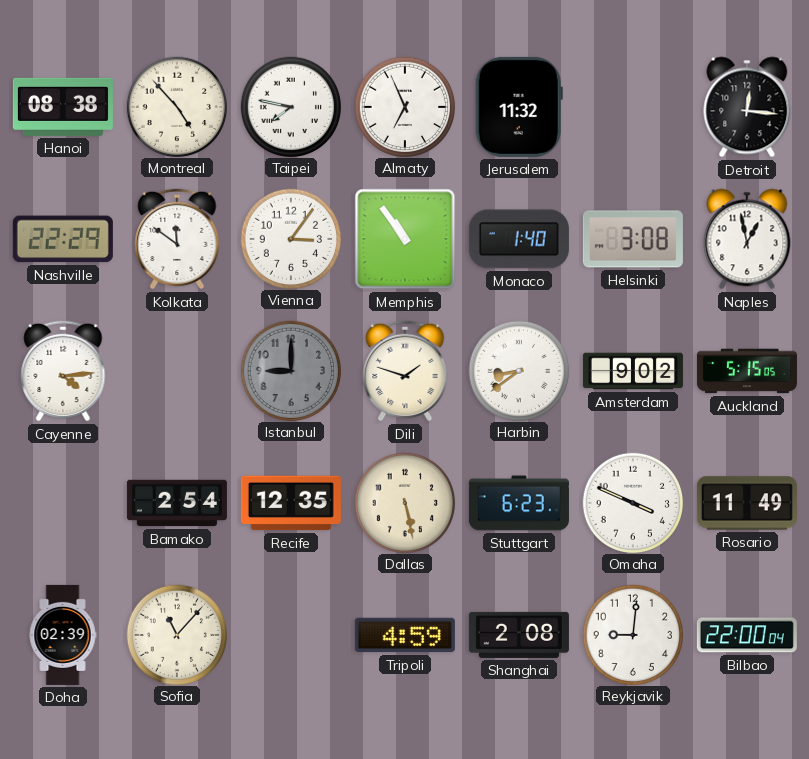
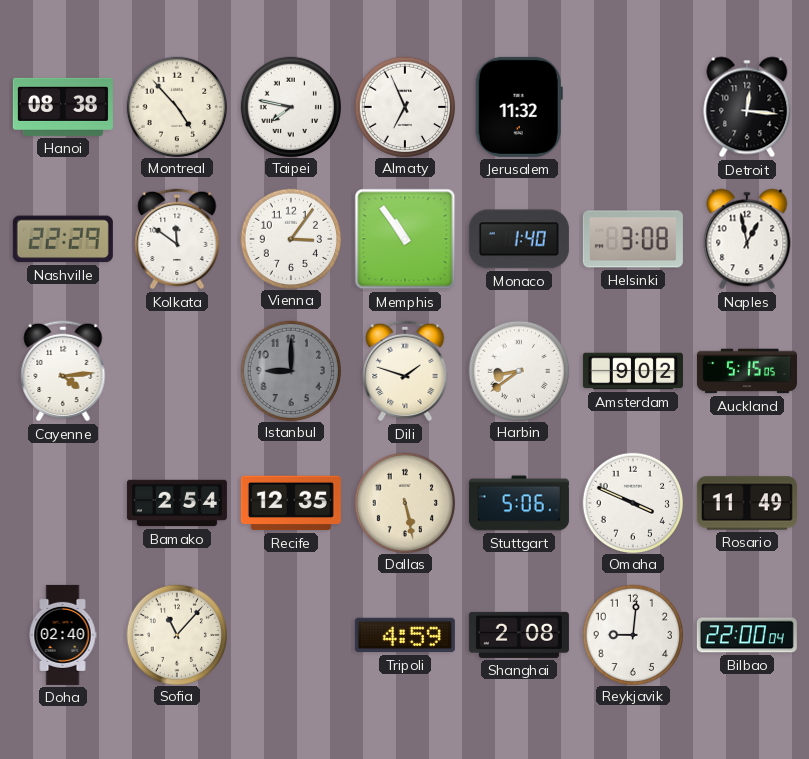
Stuttgart: 6:23 -> 5:06 (519, 503)
Doha: 02:39 -> 02:40 (63, 635)
